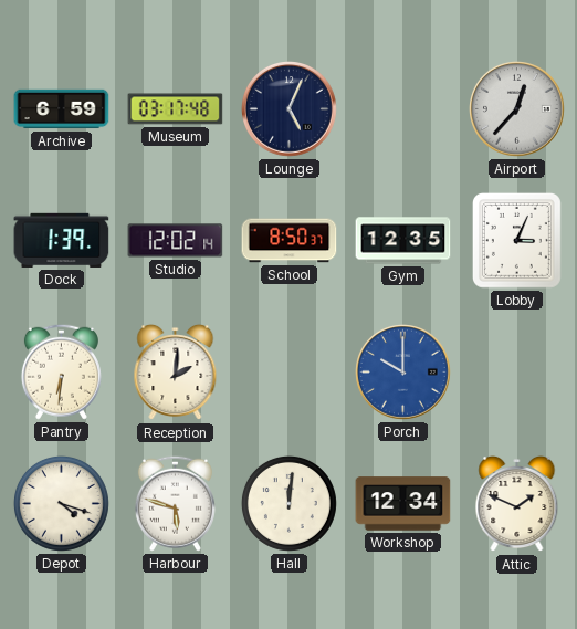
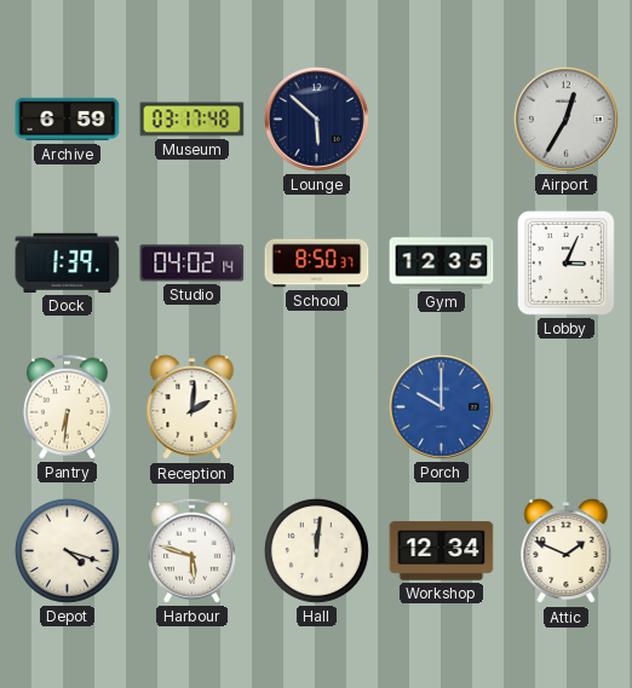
Lounge: 5:04 -> 5:52 (317, 120)
Airport: 12:37 -> 12:35 (567, 120)
Studio: 12:02 -> 04:02 (193, 264)
